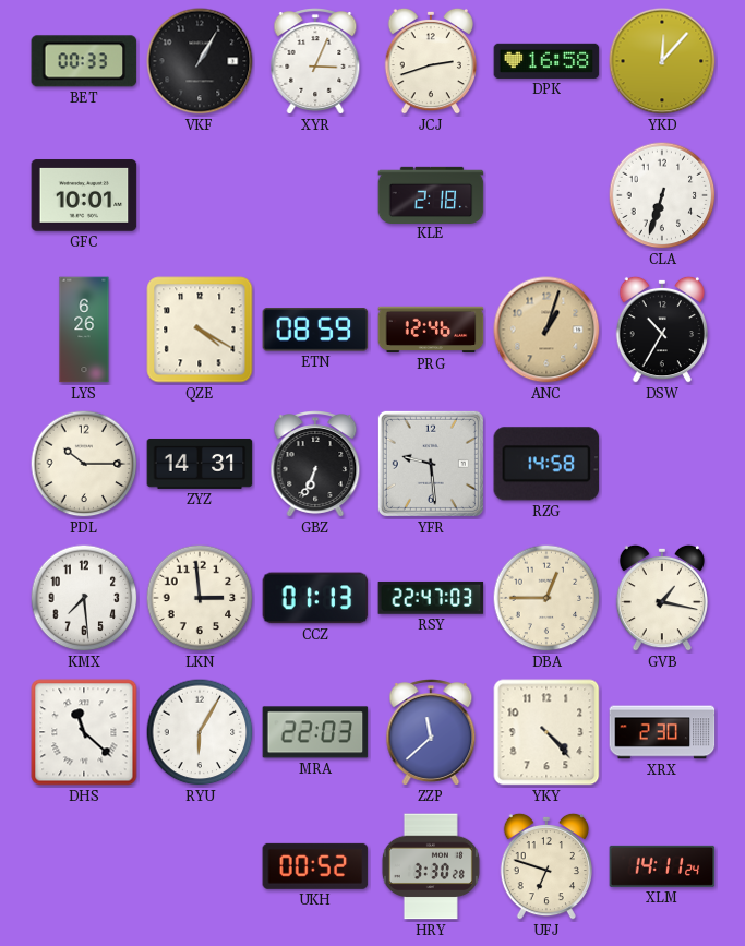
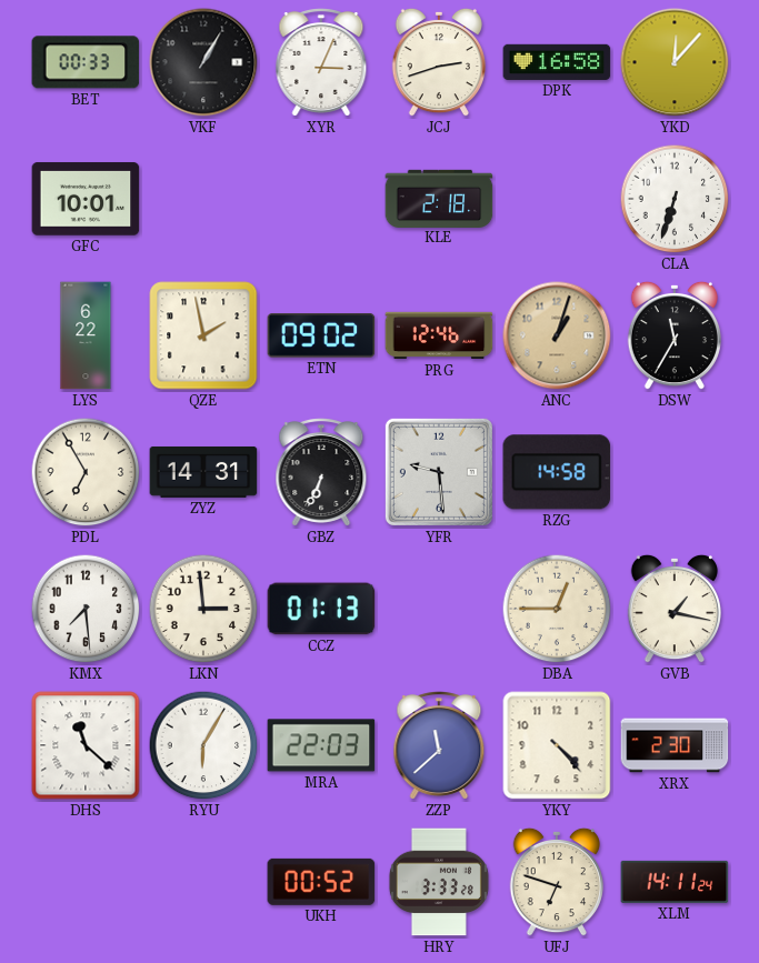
LYS: 6:26 -> 6:22 (86, 335)
QZE: 4:20 -> 1:58 (203, 335)
ETN: 08:59 -> 09:02 (321, 335)
DSW: 10:35 -> 11:35 (673, 335)
PDL: 10:15 -> 6:55 (86, 472)
RSY: 22:47 -> none (431, 598)
HRY: 3:30 -> 3:33 (439, 882)
